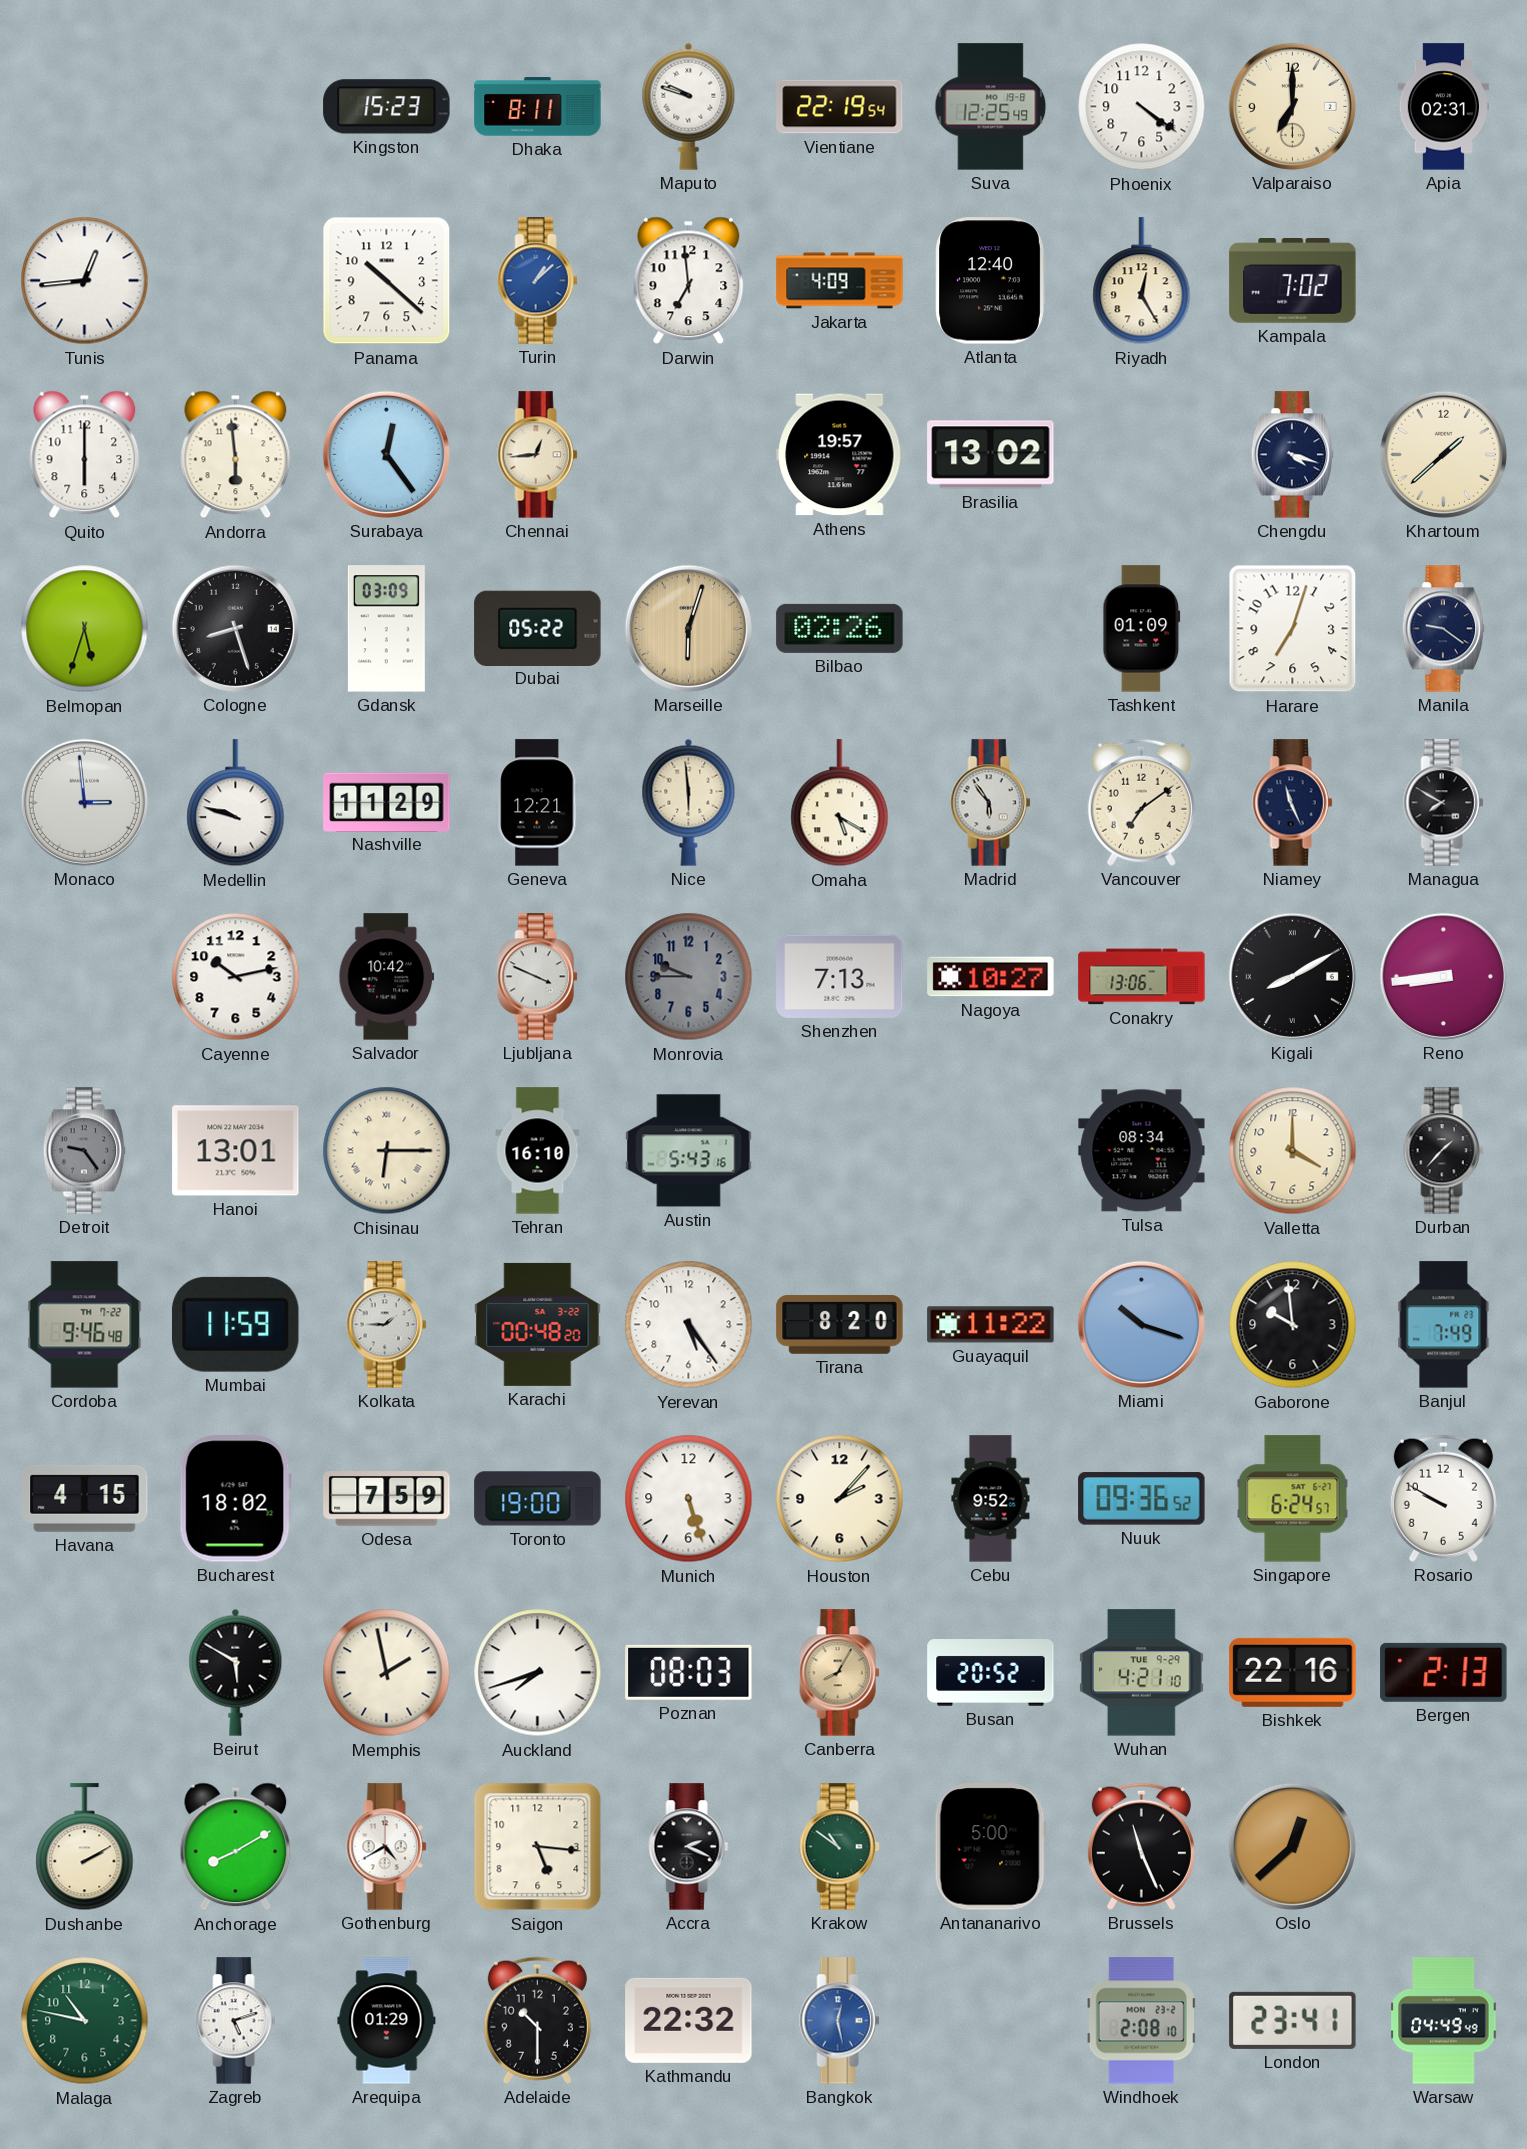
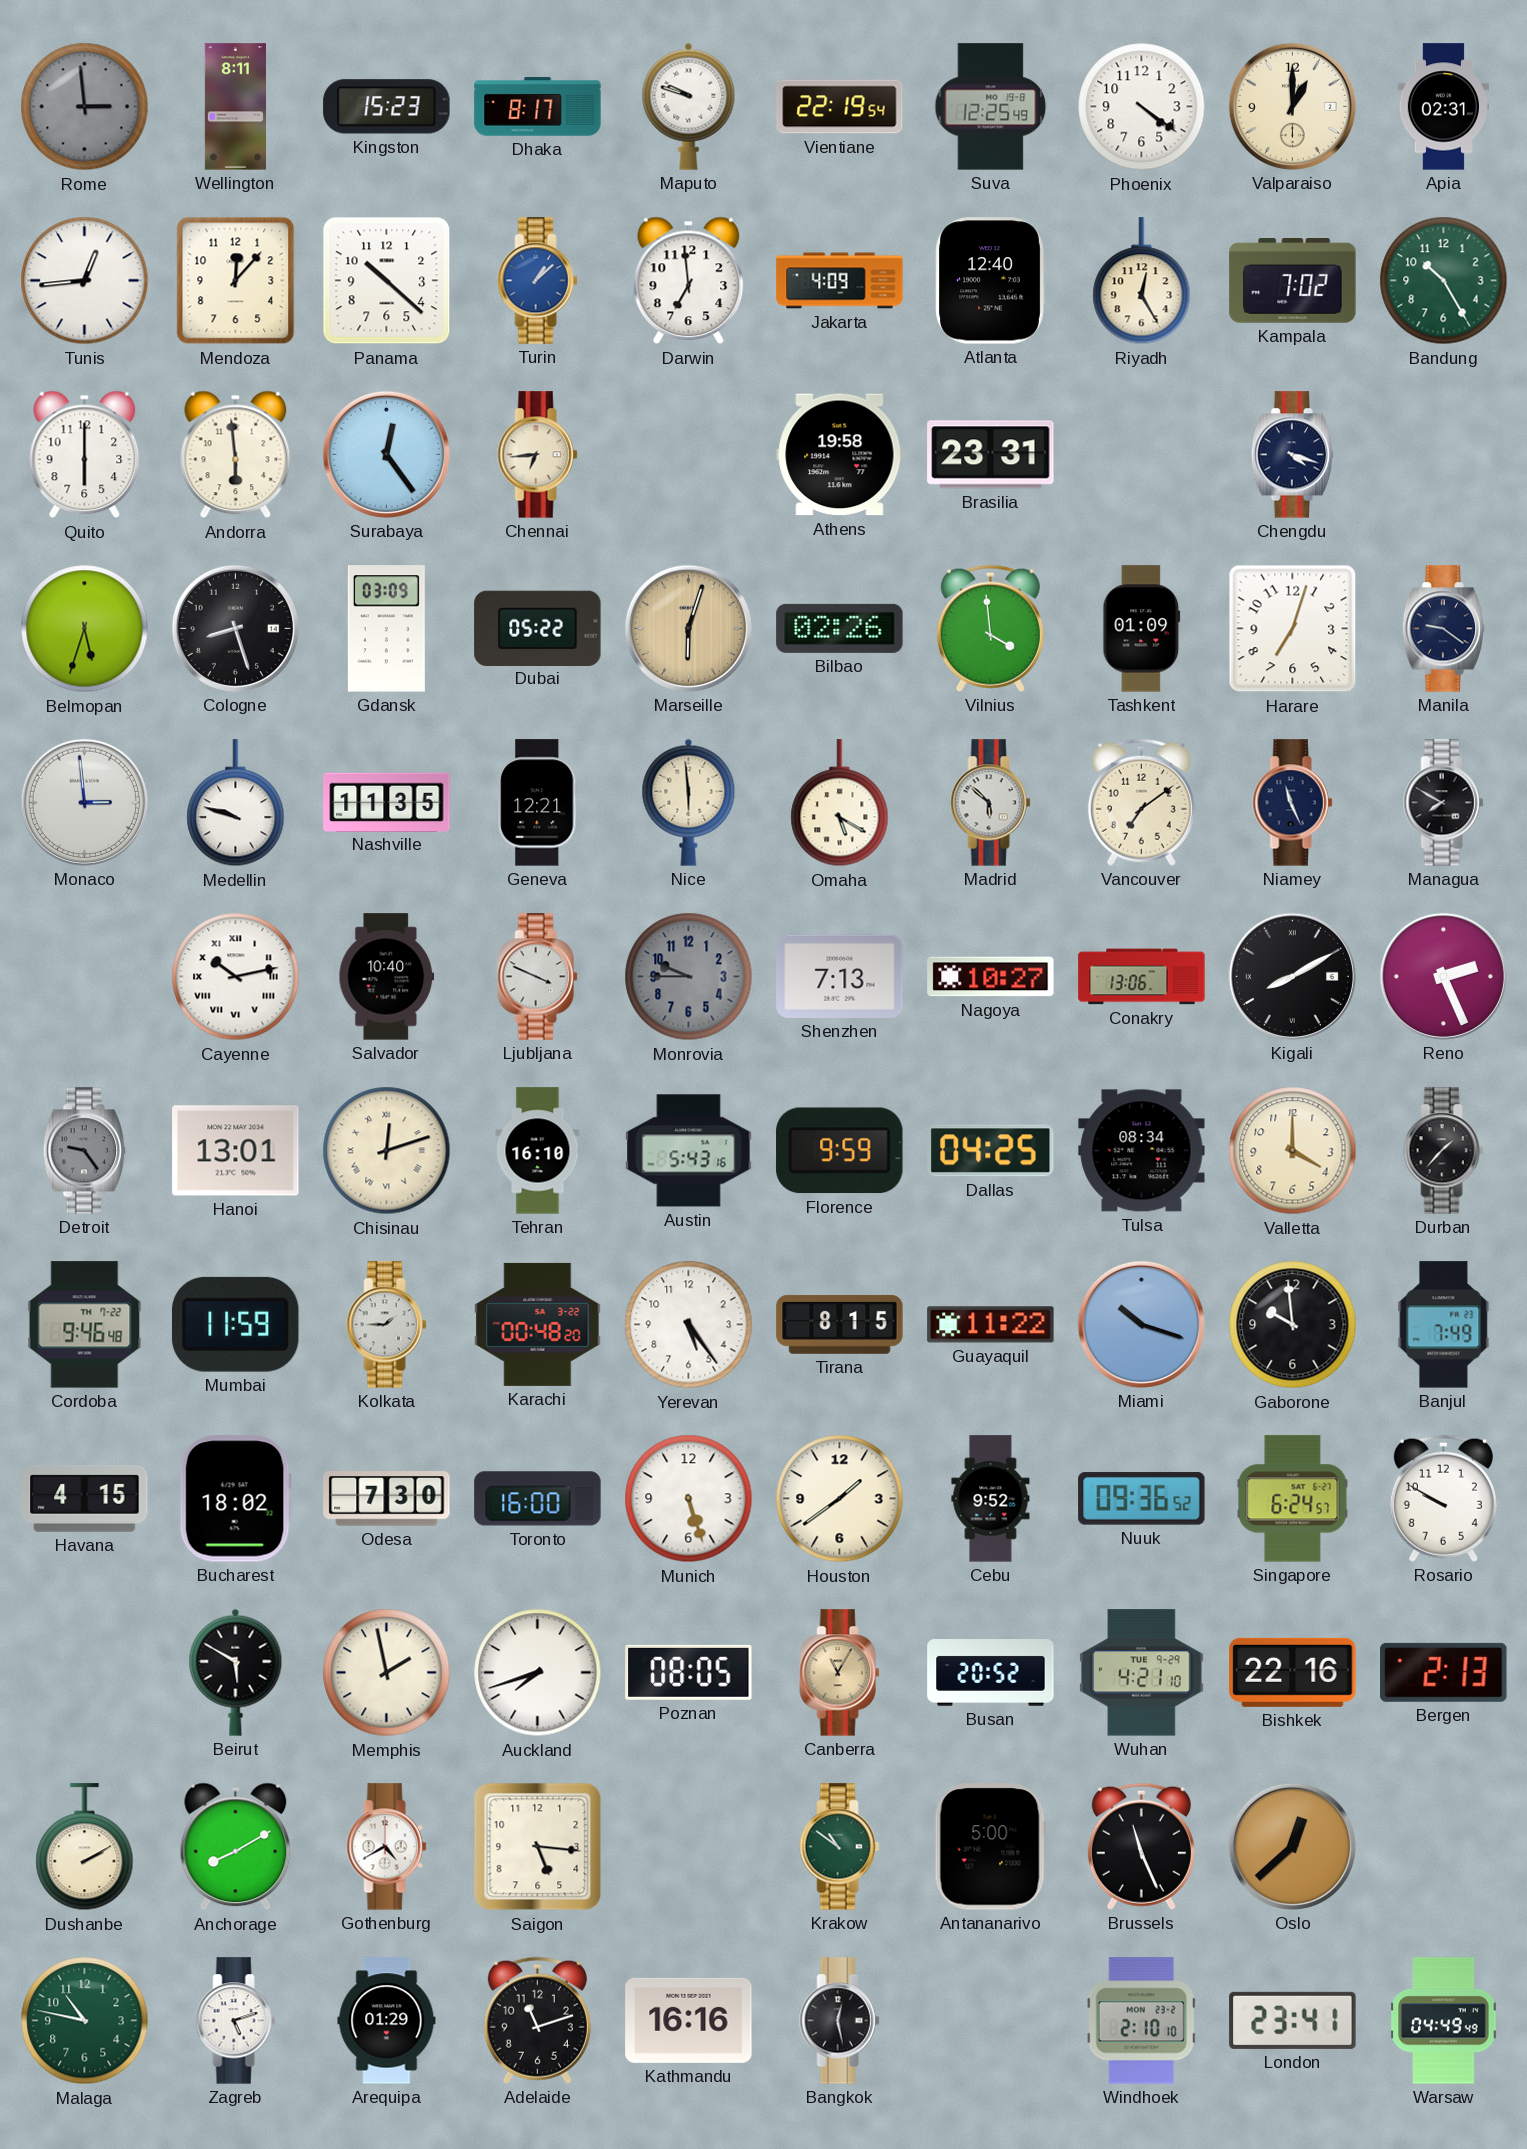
Rome: none -> 2:59 (85, 107)
Wellington: none -> 8:11 (235, 107)
Dhaka: 8:11 -> 8:17 (538, 107)
Valparaiso: 7:00 -> 1:00 (1292, 106)
Mendoza: none -> 12:07 (236, 281)
Bandung: none -> 10:25 (1444, 281)
Chennai: 12:44 -> 6:44 (538, 455)
Athens: 19:57 -> 19:58 (840, 455)
Brasilia: 13:02 -> 23:31 (991, 455)
Khartoum: 1:38 -> none (1443, 454)
Vilnius: none -> 3:59 (990, 628)
Nashville: 11:29 -> 11:35 (387, 802)
Madrid: 5:54 -> 5:52 (991, 803)
Cayenne numerals: Arabic -> Roman (236, 977)
Salvador: 10:42 -> 10:40 (387, 977)
Reno: 8:44 -> 2:26 (1443, 976)
Chisinau: 6:15 -> 12:12 (387, 1151)
Florence: none -> 9:59 (840, 1151)
Dallas: none -> 04:25 (991, 1151)
Tirana: 8:20 -> 8:15 (840, 1325)
Odesa: 7:59 -> 7:30 (387, 1499)
Toronto: 19:00 -> 16:00 (538, 1499)
Houston: 2:07 -> 1:39 (840, 1499)
Poznan: 08:03 -> 08:05 (689, 1672)
Canberra: 8:05 -> 11:05 (840, 1673)
Accra: 2:19 -> none (689, 1847)
Adelaide: 10:30 -> 11:12 (537, 2020)
Kathmandu: 22:32 -> 16:16 (689, 2020)
Bangkok dial: blue -> black (840, 2021)
Windhoek: 2:08 -> 2:10 (1141, 2021)
